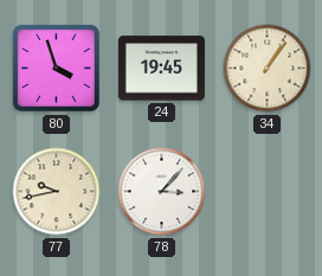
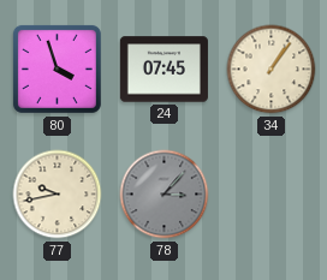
24: 19:45 -> 07:45 (163, 70)
78 dial: white -> grey (165, 195)
